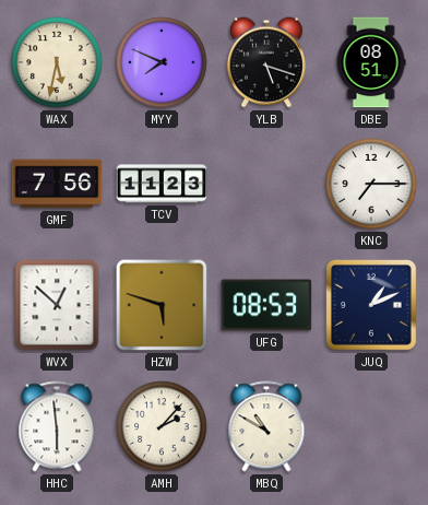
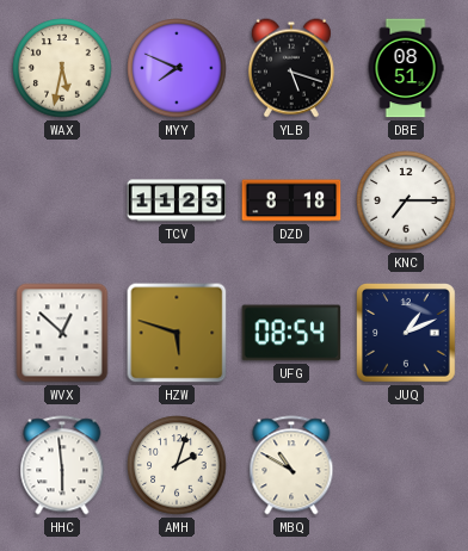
GMF: 7:56 -> none (57, 184)
DZD: none -> 8:18 (291, 200)
UFG: 08:53 -> 08:54 (291, 333)
AMH: 2:07 -> 2:03 (177, 465)
